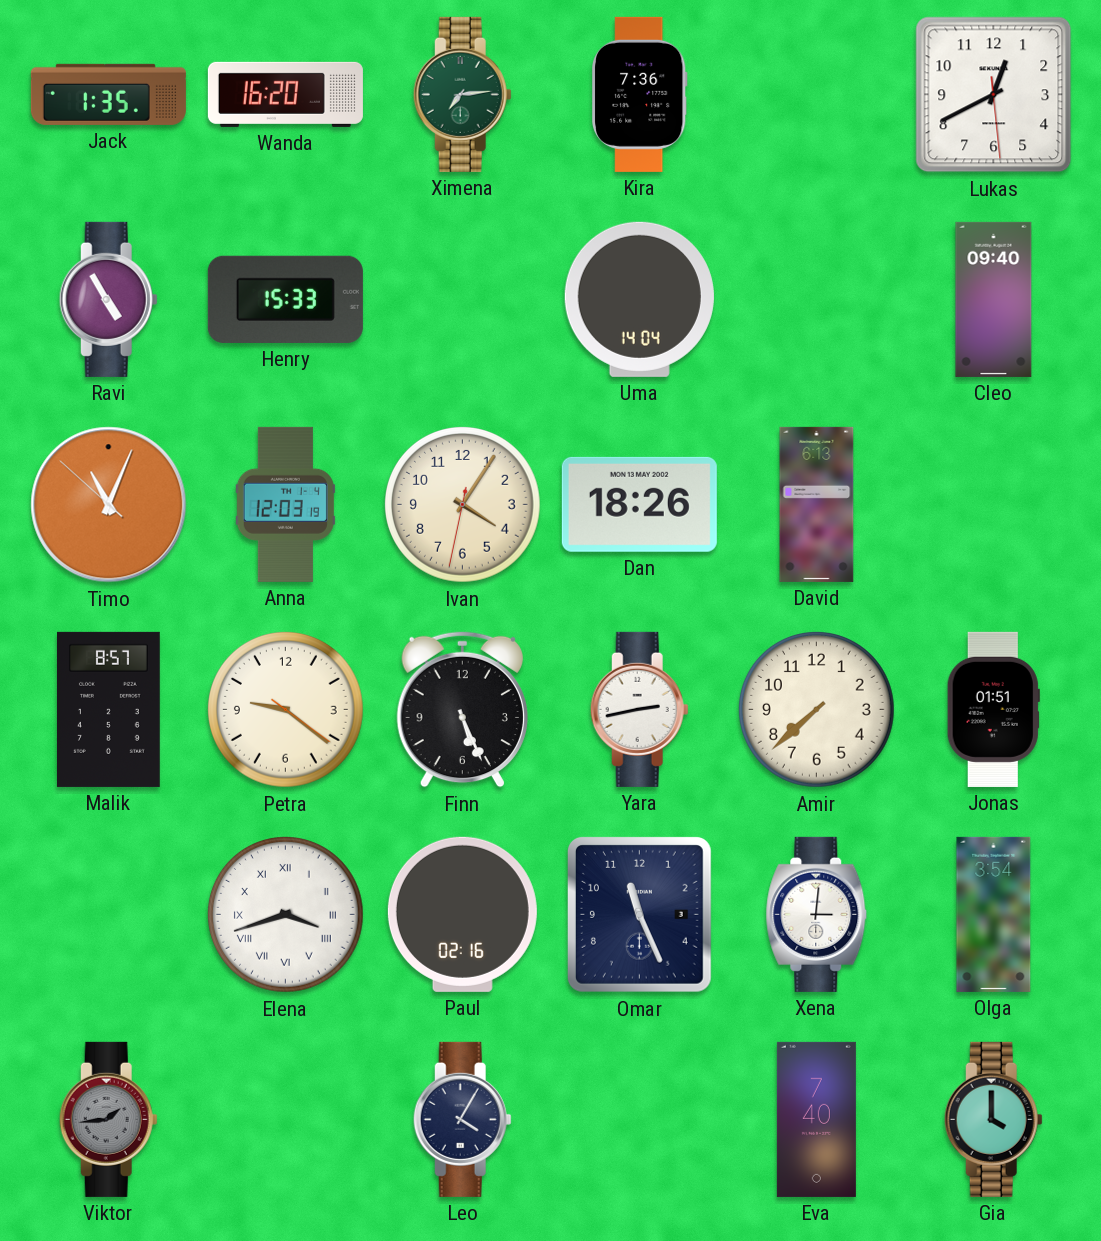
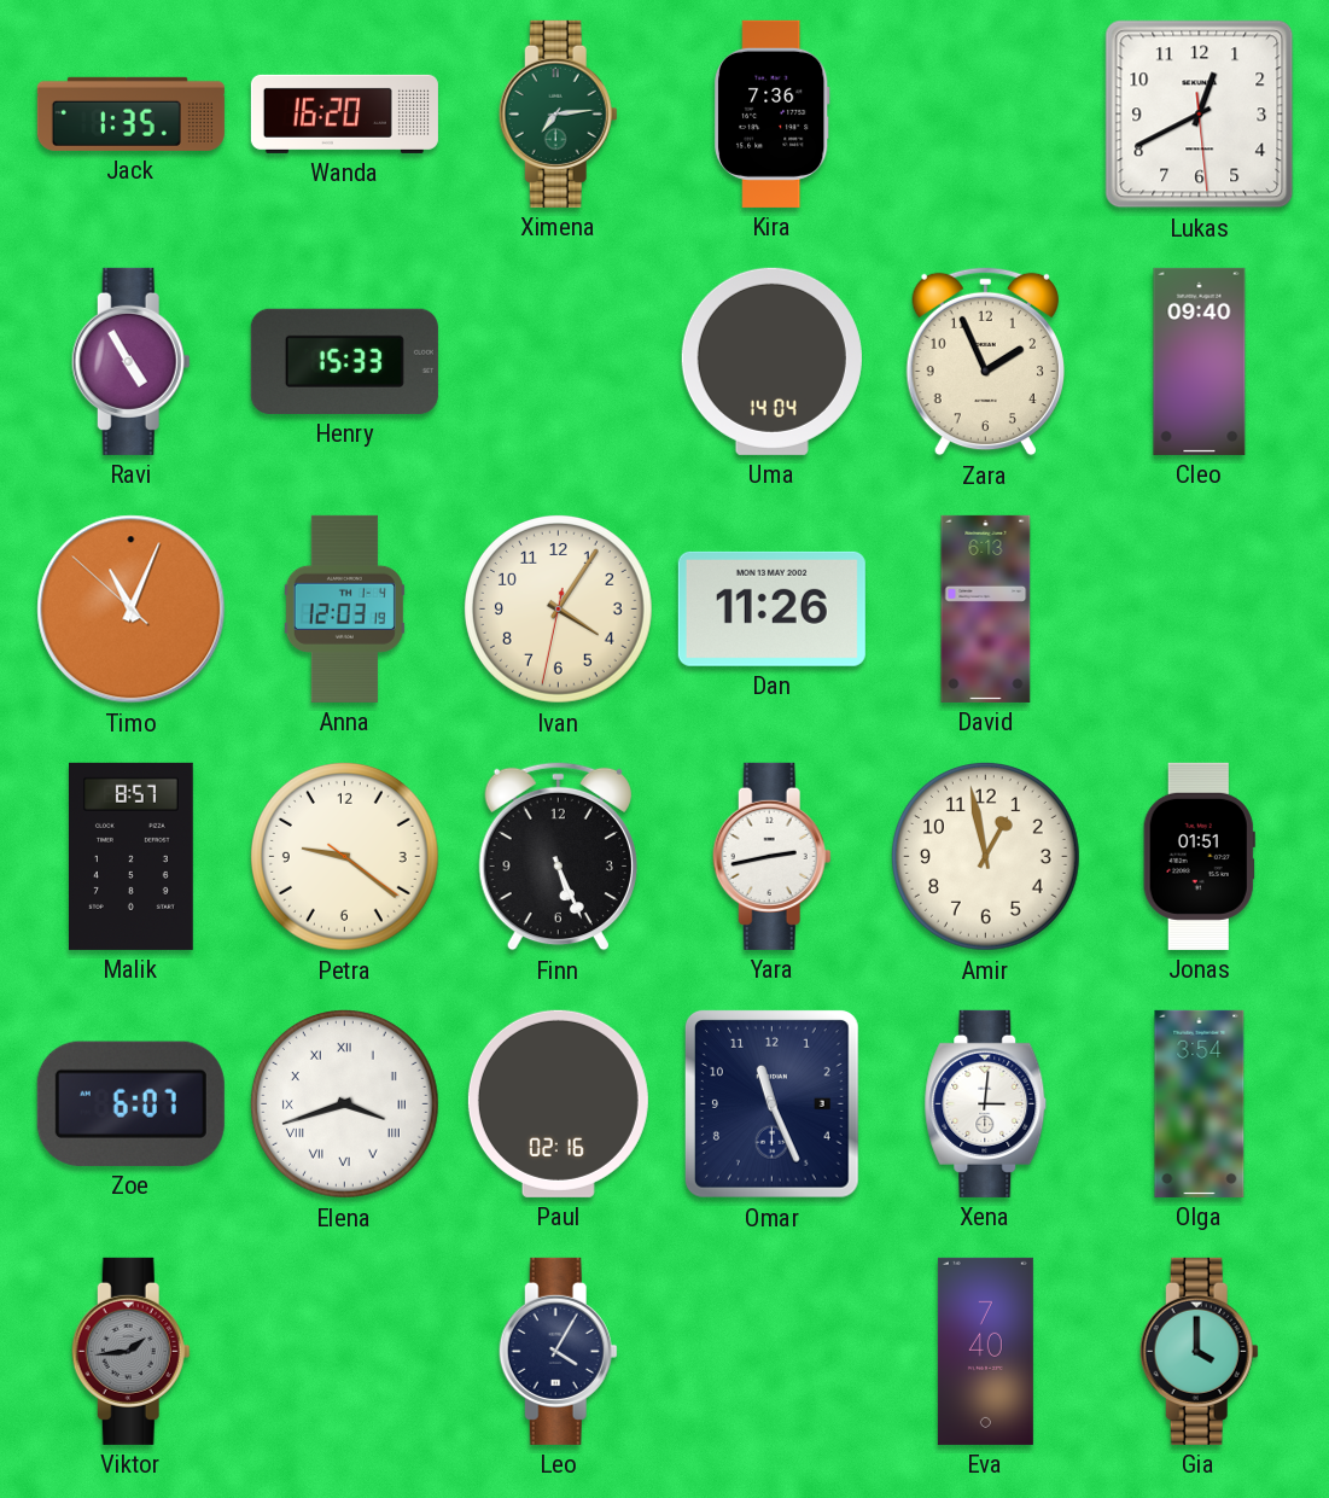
Zara: none -> 1:56 (985, 362)
Dan: 18:26 -> 11:26 (771, 608)
Amir: 7:38 -> 12:58 (985, 856)
Zoe: none -> 6:07 (130, 1103)
